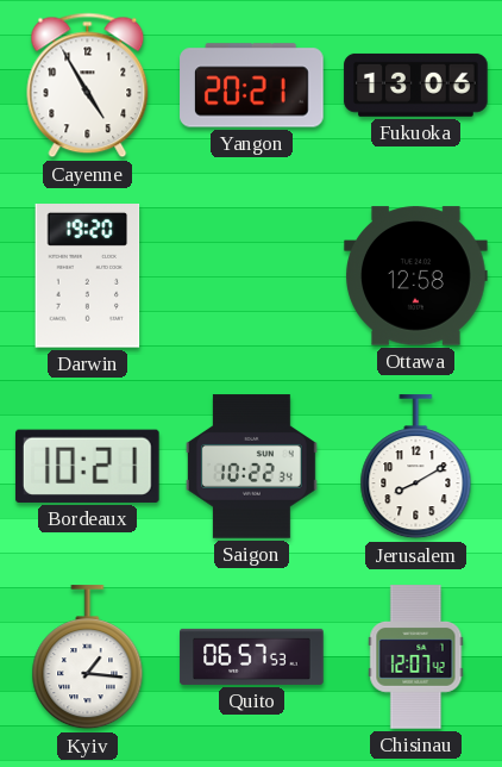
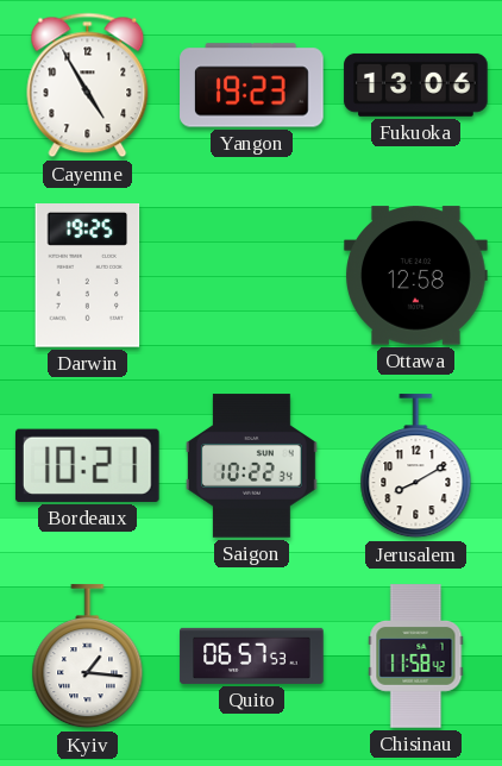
Yangon: 20:21 -> 19:23 (252, 86)
Darwin: 19:20 -> 19:25 (88, 276)
Chisinau: 12:07 -> 11:58 (416, 657)
